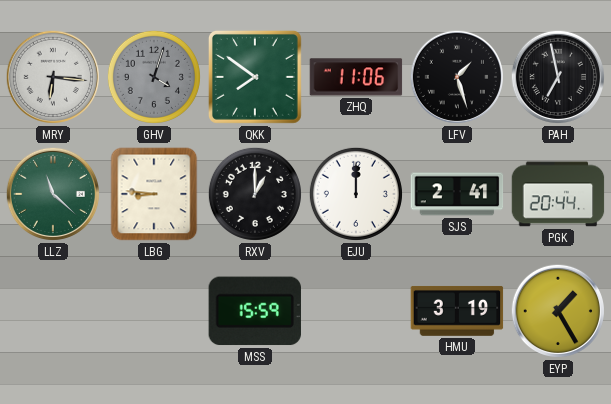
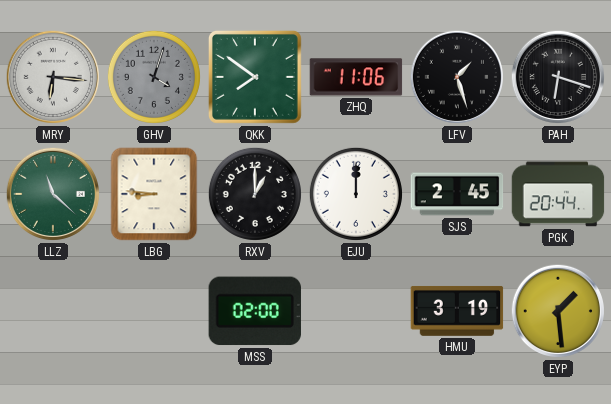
PAH: 6:58 -> 6:18 (558, 77)
SJS: 2:41 -> 2:45 (457, 194)
MSS: 15:59 -> 02:00 (254, 311)
EYP: 1:25 -> 1:29 (558, 311)
